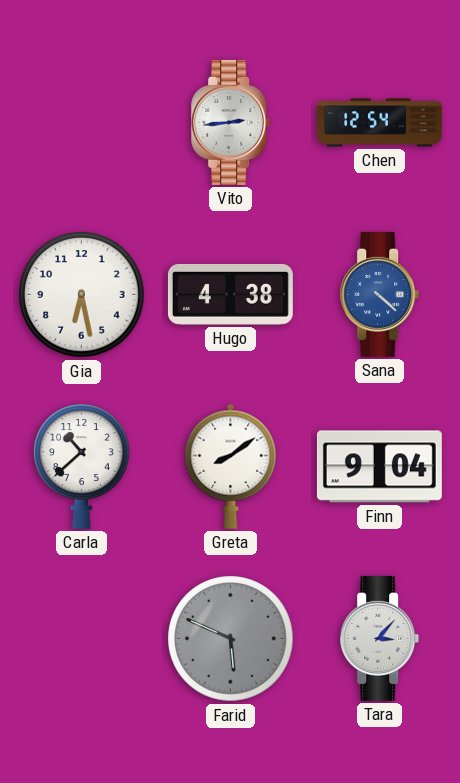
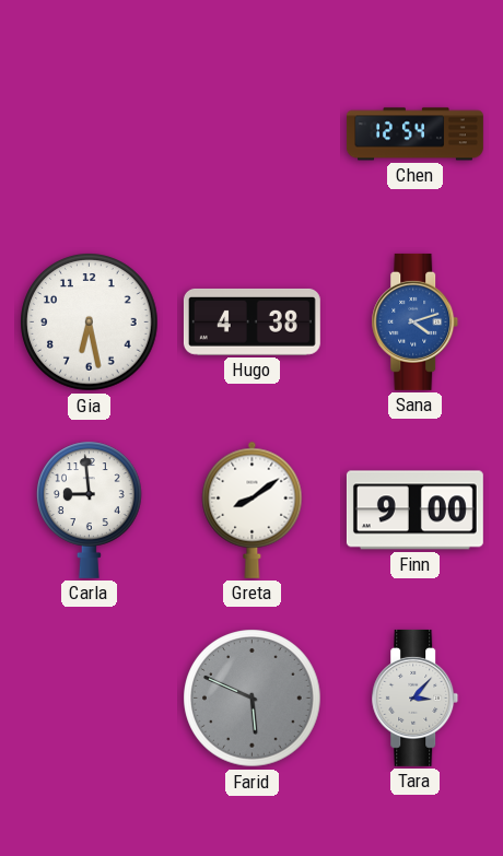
Vito: 2:44 -> none (231, 122)
Sana: 4:22 -> 4:12 (416, 321)
Carla: 10:38 -> 8:59 (90, 509)
Finn: 9:04 -> 9:00 (414, 511)
